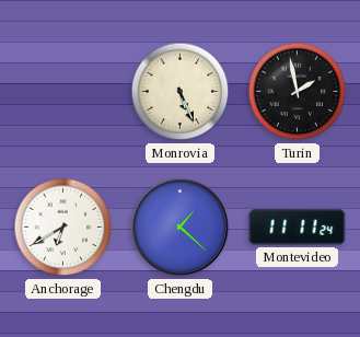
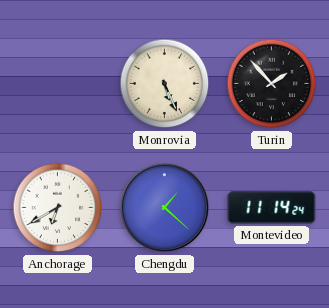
Turin: 1:58 -> 1:53 (272, 84)
Montevideo: 11:11 -> 11:14 (272, 208)
